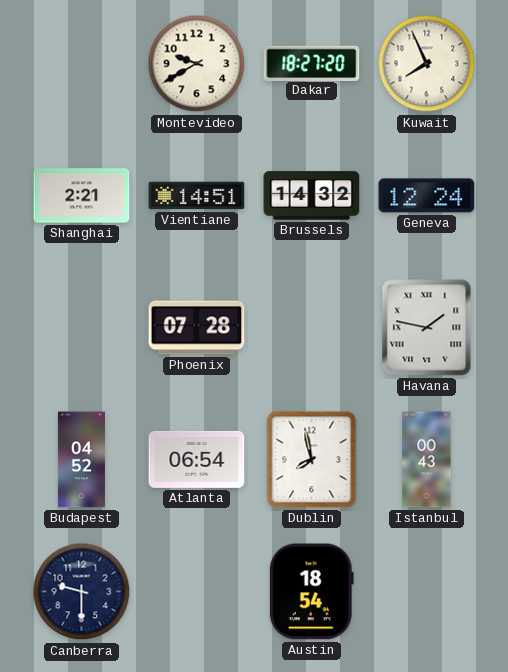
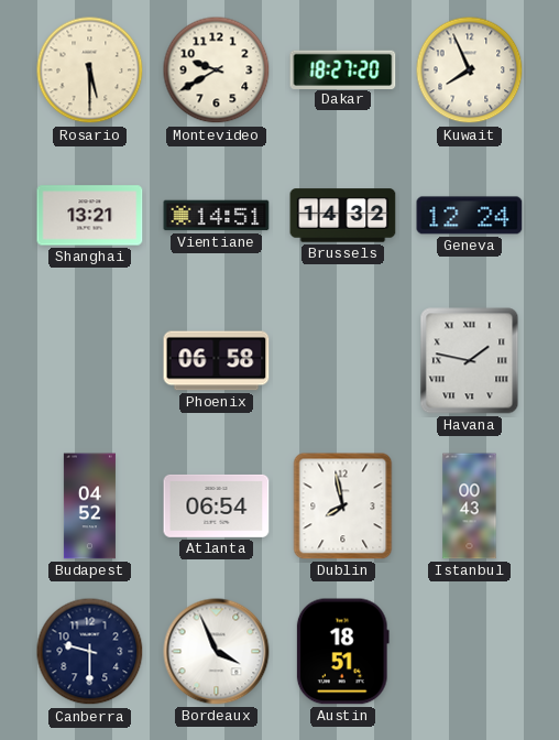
Rosario: none -> 5:30 (90, 70)
Shanghai: 2:21 -> 13:21 (90, 216)
Phoenix: 07:28 -> 06:58 (217, 361)
Bordeaux: none -> 3:56 (217, 652)
Austin: 18:54 -> 18:51 (342, 652)
